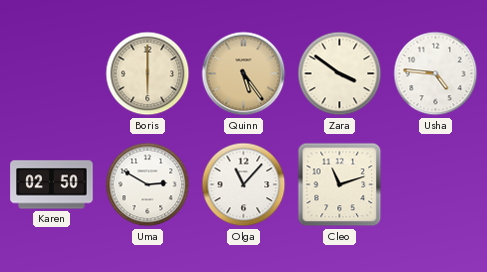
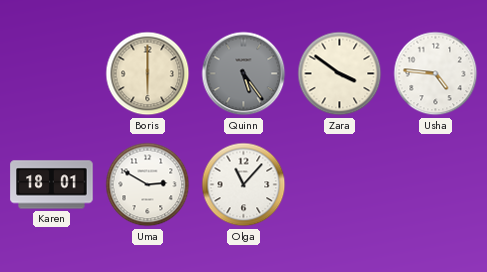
Quinn dial: champagne -> grey (244, 74)
Karen: 02:50 -> 18:01 (52, 185)
Cleo: 11:12 -> none (340, 185)
